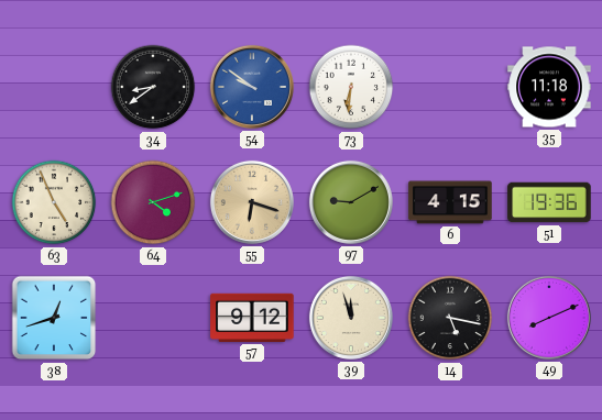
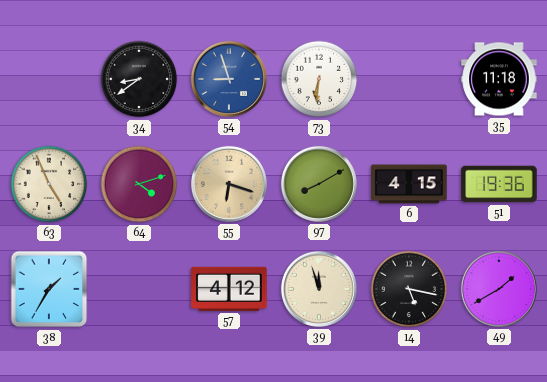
54: 9:51 -> 8:57 (229, 79)
97: 9:10 -> 8:10 (319, 184)
38: 12:42 -> 1:35 (49, 289)
57: 9:12 -> 4:12 (229, 289)
49: 8:11 -> 1:40 (499, 289)
